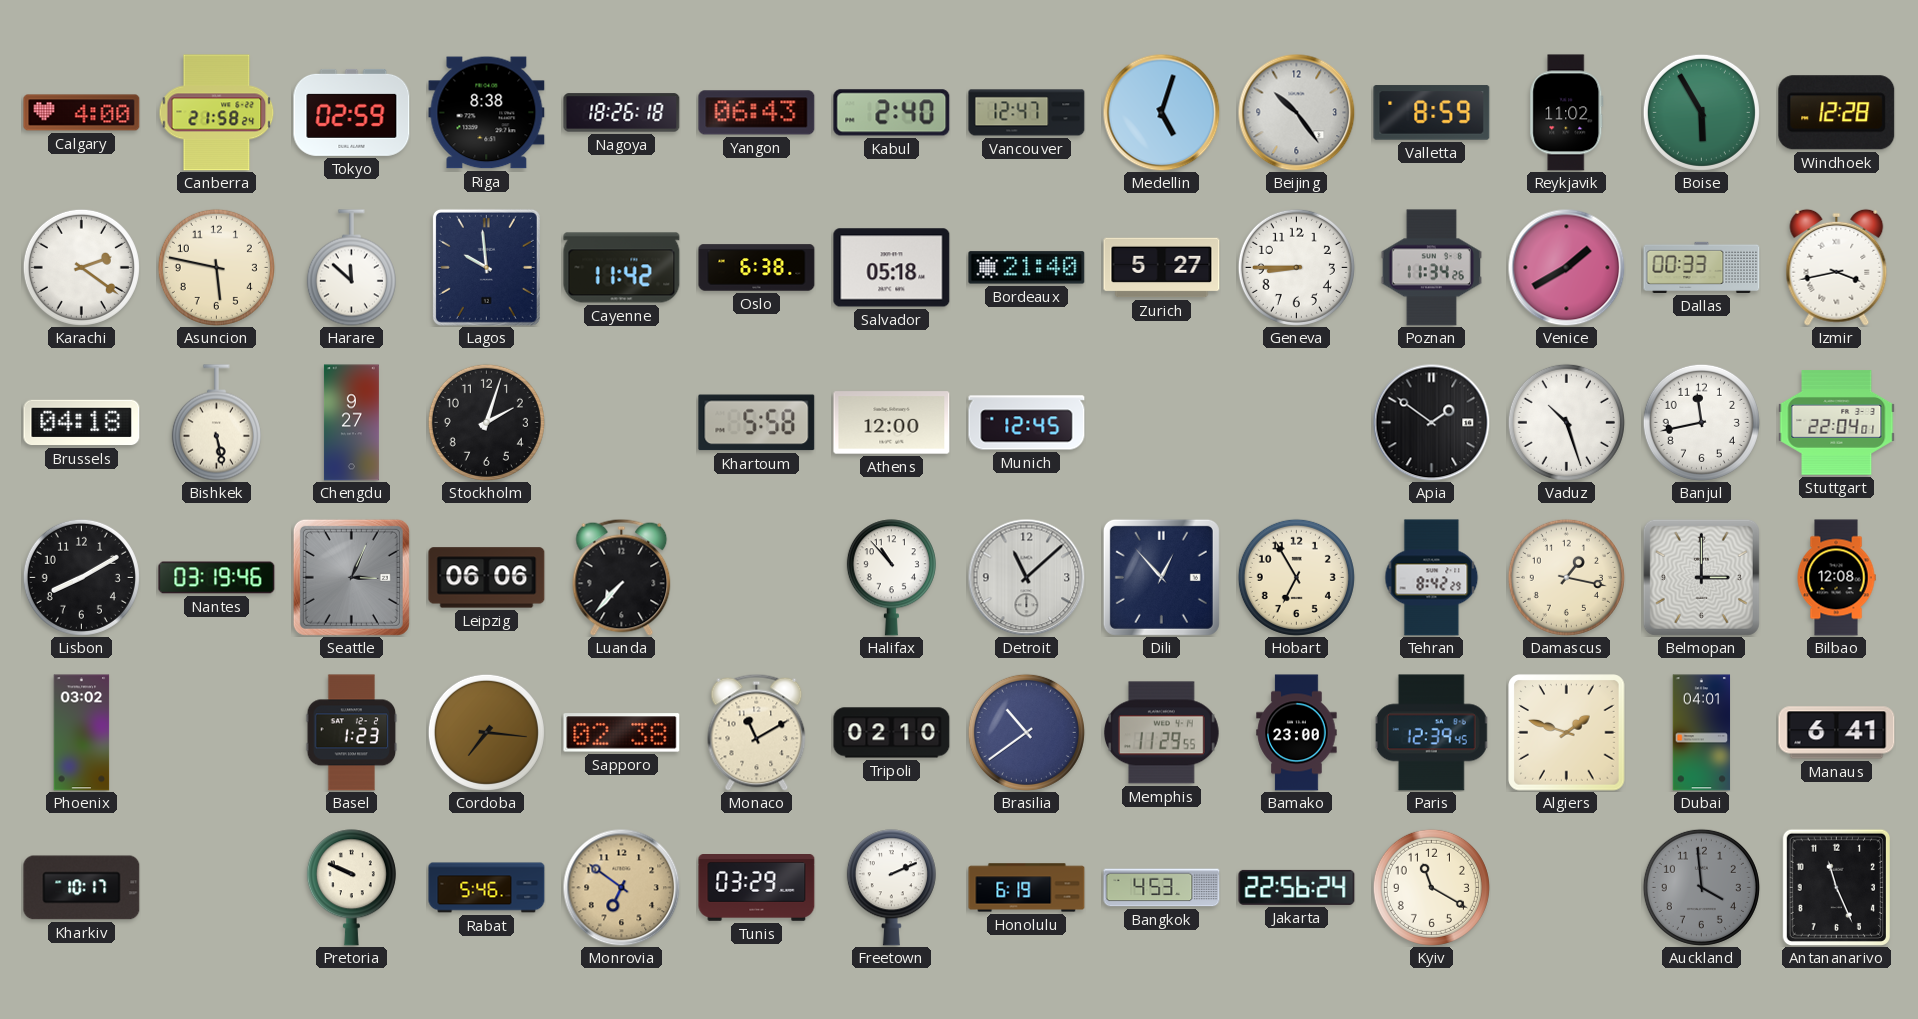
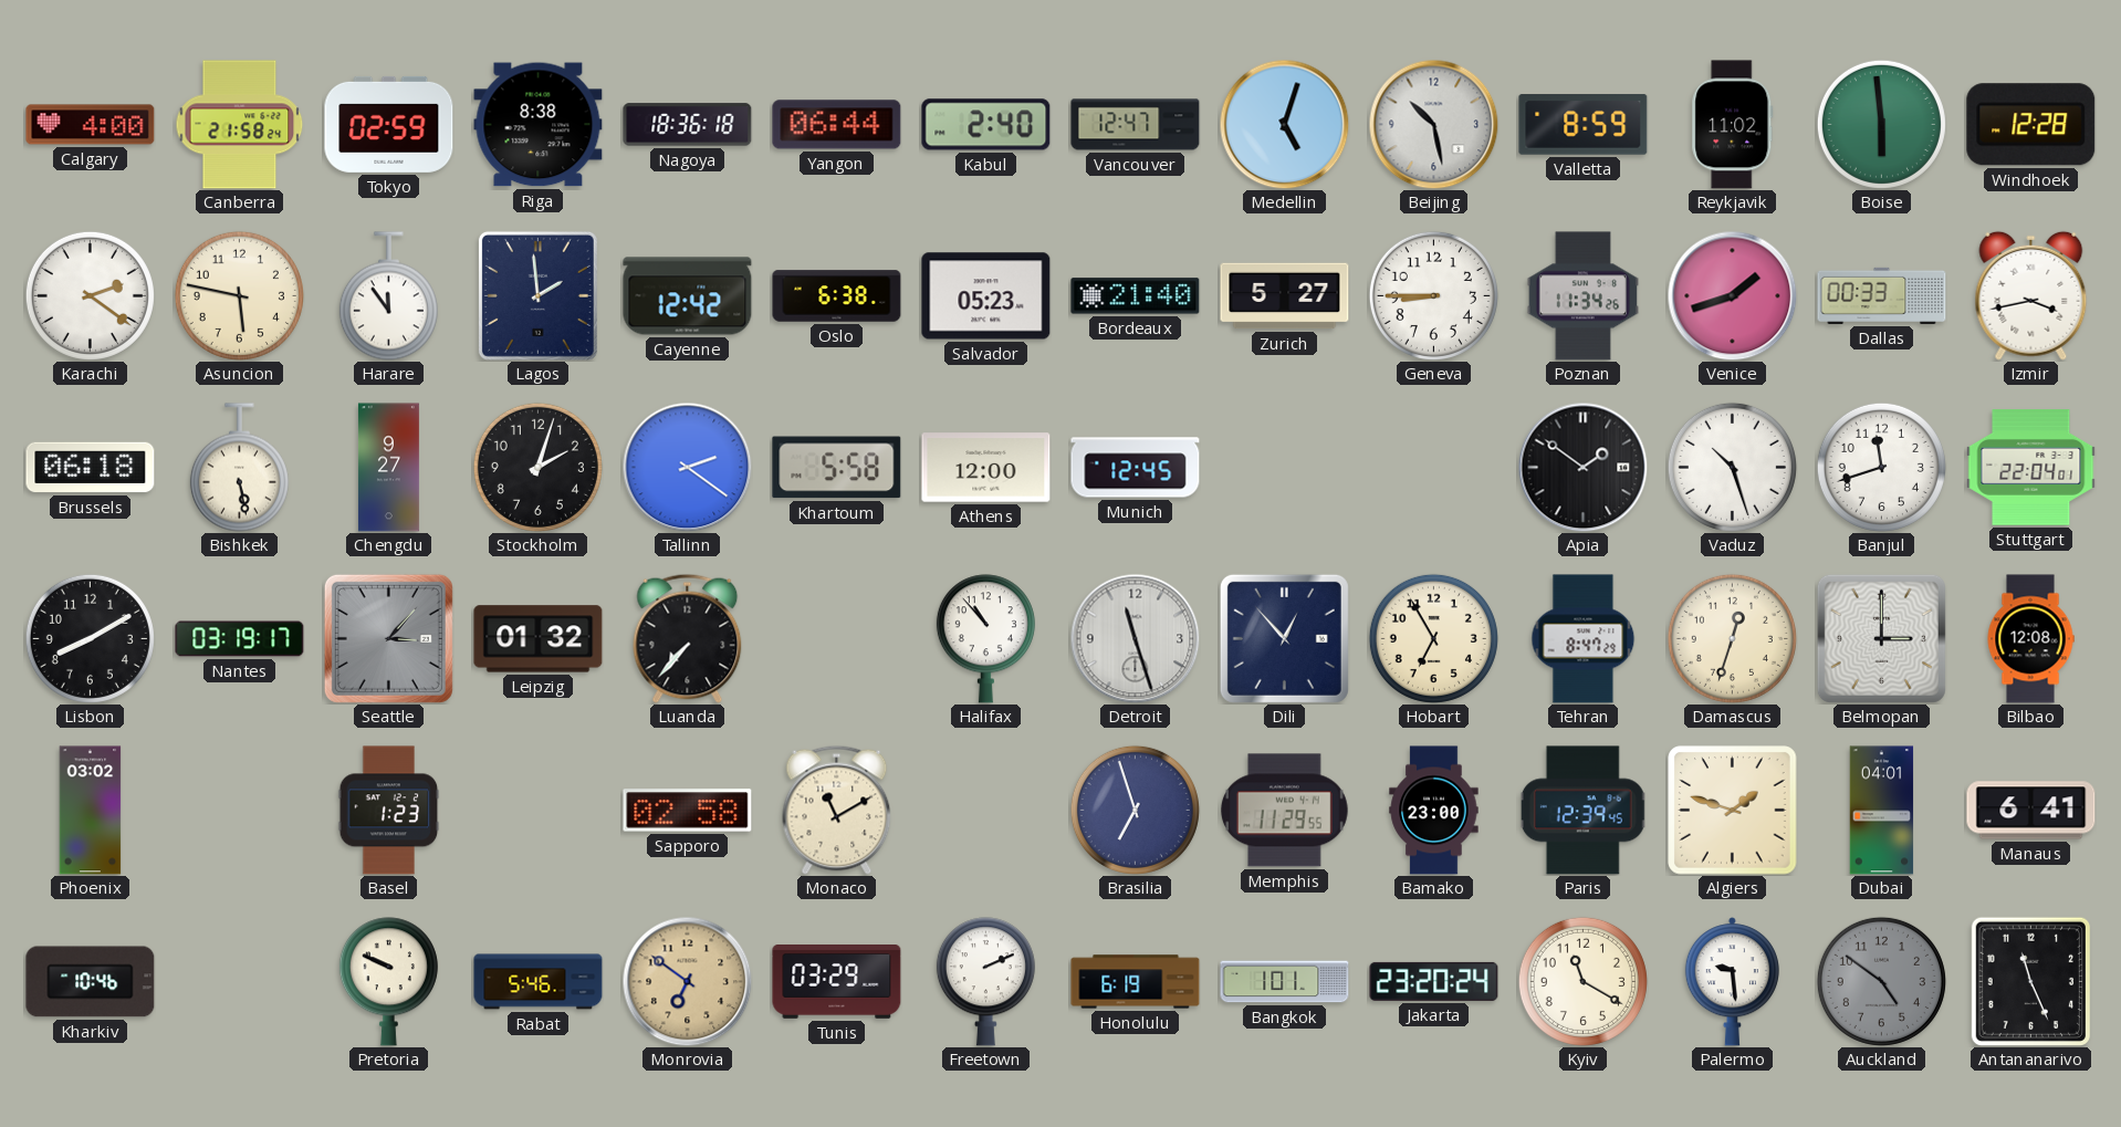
Nagoya: 18:26 -> 18:36 (688, 125)
Yangon: 06:43 -> 06:44 (837, 125)
Beijing: 10:24 -> 10:28 (1433, 124)
Boise: 5:55 -> 5:59 (1881, 124)
Harare: 11:52 -> 11:54 (388, 296)
Lagos: 9:59 -> 1:59 (537, 295)
Cayenne: 11:42 -> 12:42 (688, 296)
Salvador: 05:18 -> 05:23 (986, 296)
Venice: 1:40 -> 1:42 (1732, 295)
Brussels: 04:18 -> 06:18 (91, 468)
Tallinn: none -> 2:21 (687, 467)
Banjul: 11:43 -> 11:42 (1881, 467)
Nantes: 03:19:46 -> 03:19:17 (240, 639)
Seattle: 3:04 -> 3:07 (388, 638)
Leipzig: 06:06 -> 01:32 (539, 639)
Detroit: 11:08 -> 11:27 (1135, 638)
Tehran: 8:42 -> 8:47 (1584, 639)
Damascus: 1:17 -> 12:33 (1732, 638)
Cordoba: 7:16 -> none (486, 732)
Sapporo: 02:38 -> 02:58 (688, 811)
Tripoli: 02:10 -> none (892, 733)
Brasilia: 10:39 -> 6:57 (1135, 810)
Kharkiv: 10:17 -> 10:46 (91, 982)
Bangkok: 4:53 -> 1:01 (1285, 982)
Jakarta: 22:56 -> 23:20 (1434, 981)
Palermo: none -> 9:29 (1732, 982)
Auckland: 3:59 -> 4:51 (1881, 981)
